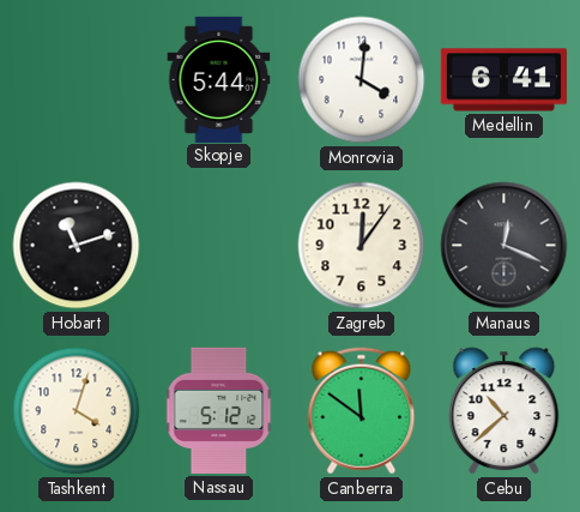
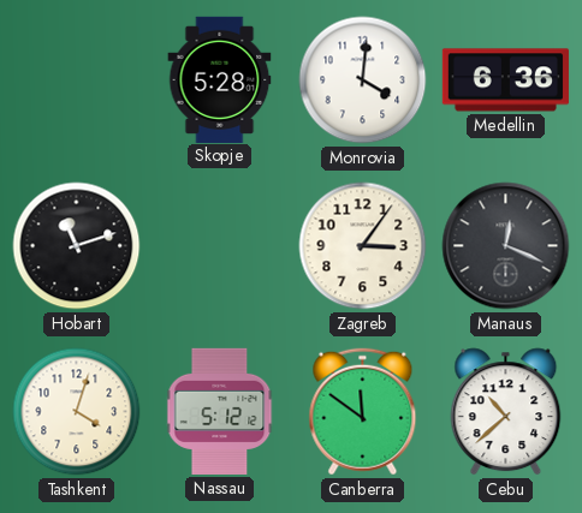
Skopje: 5:44 -> 5:28 (220, 79)
Medellin: 6:41 -> 6:36 (505, 80)
Zagreb: 12:06 -> 3:06 (363, 246)
